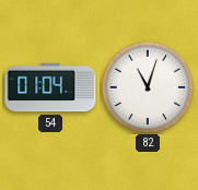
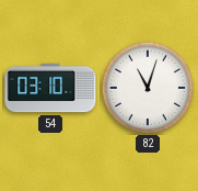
54: 01:04 -> 03:10 (50, 88)
